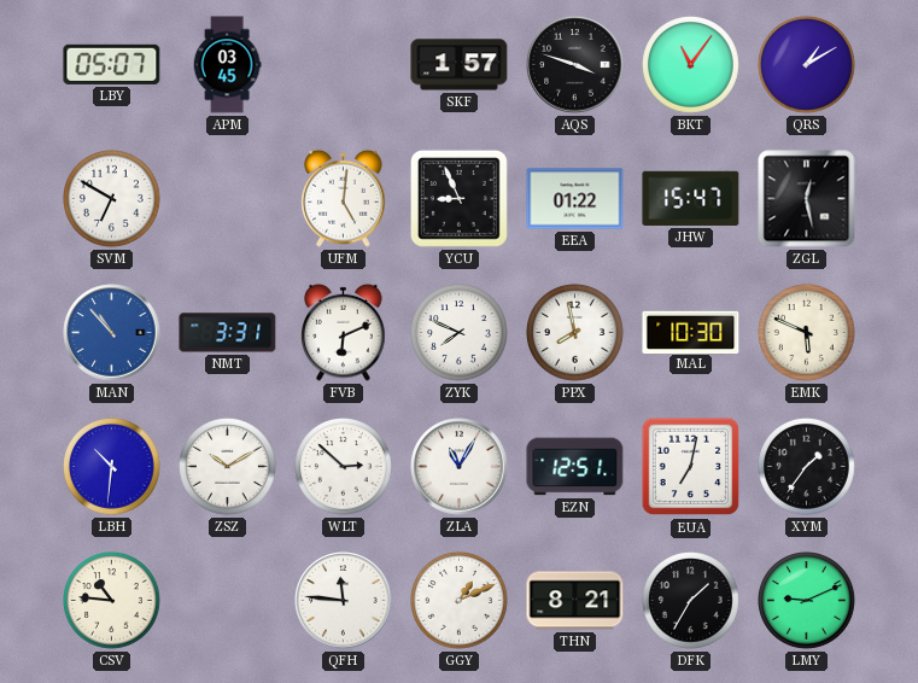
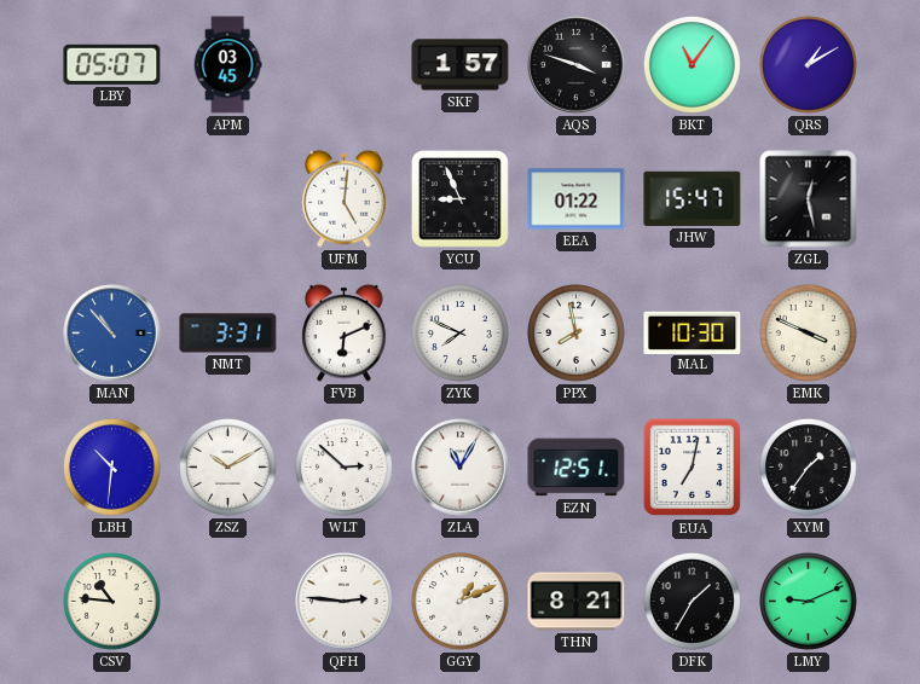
SVM: 6:50 -> none (112, 199)
EMK: 5:49 -> 3:49 (809, 334)
QFH: 11:46 -> 2:46 (345, 602)
